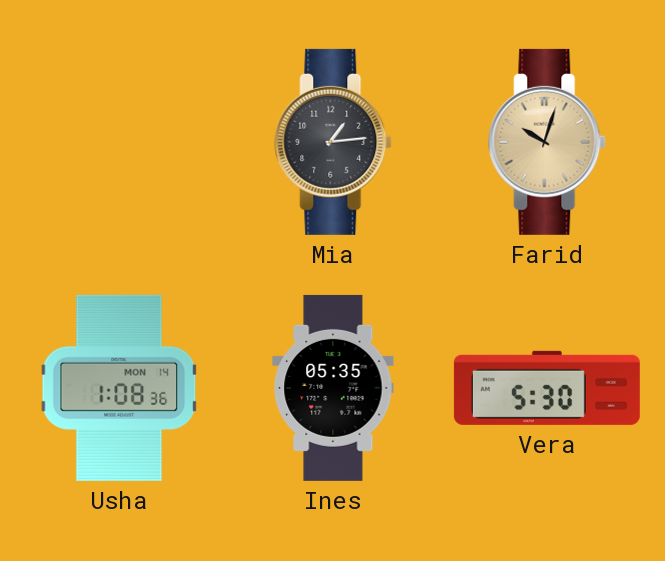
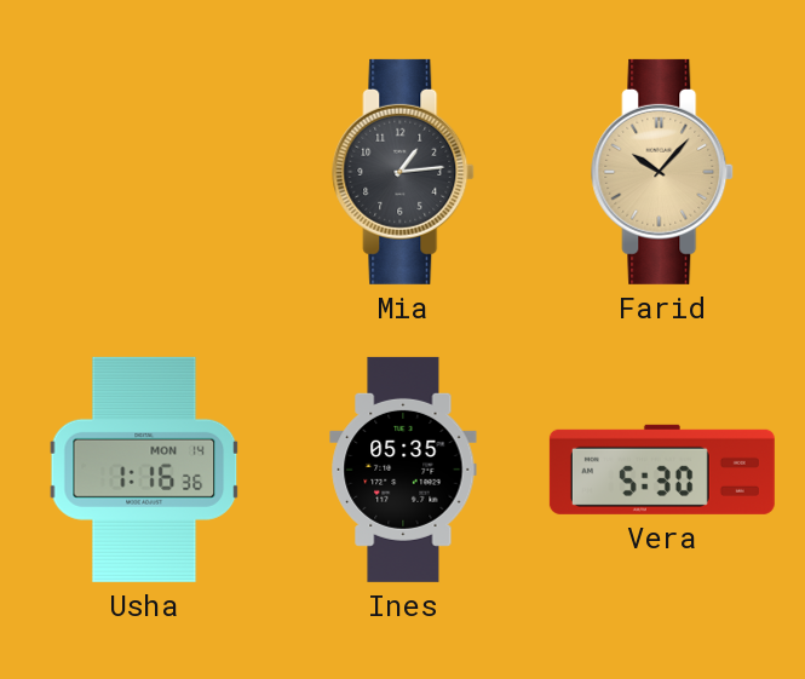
Farid: 10:03 -> 10:07 (663, 172)
Usha: 1:08 -> 1:16 (144, 470)
